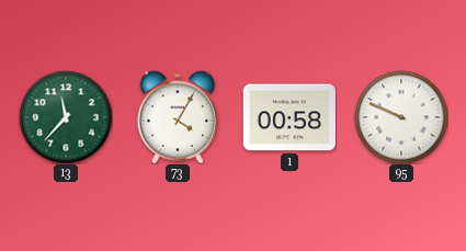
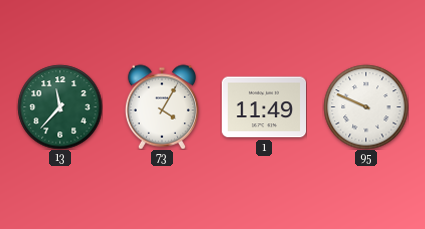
1: 00:58 -> 11:49 (263, 107)
